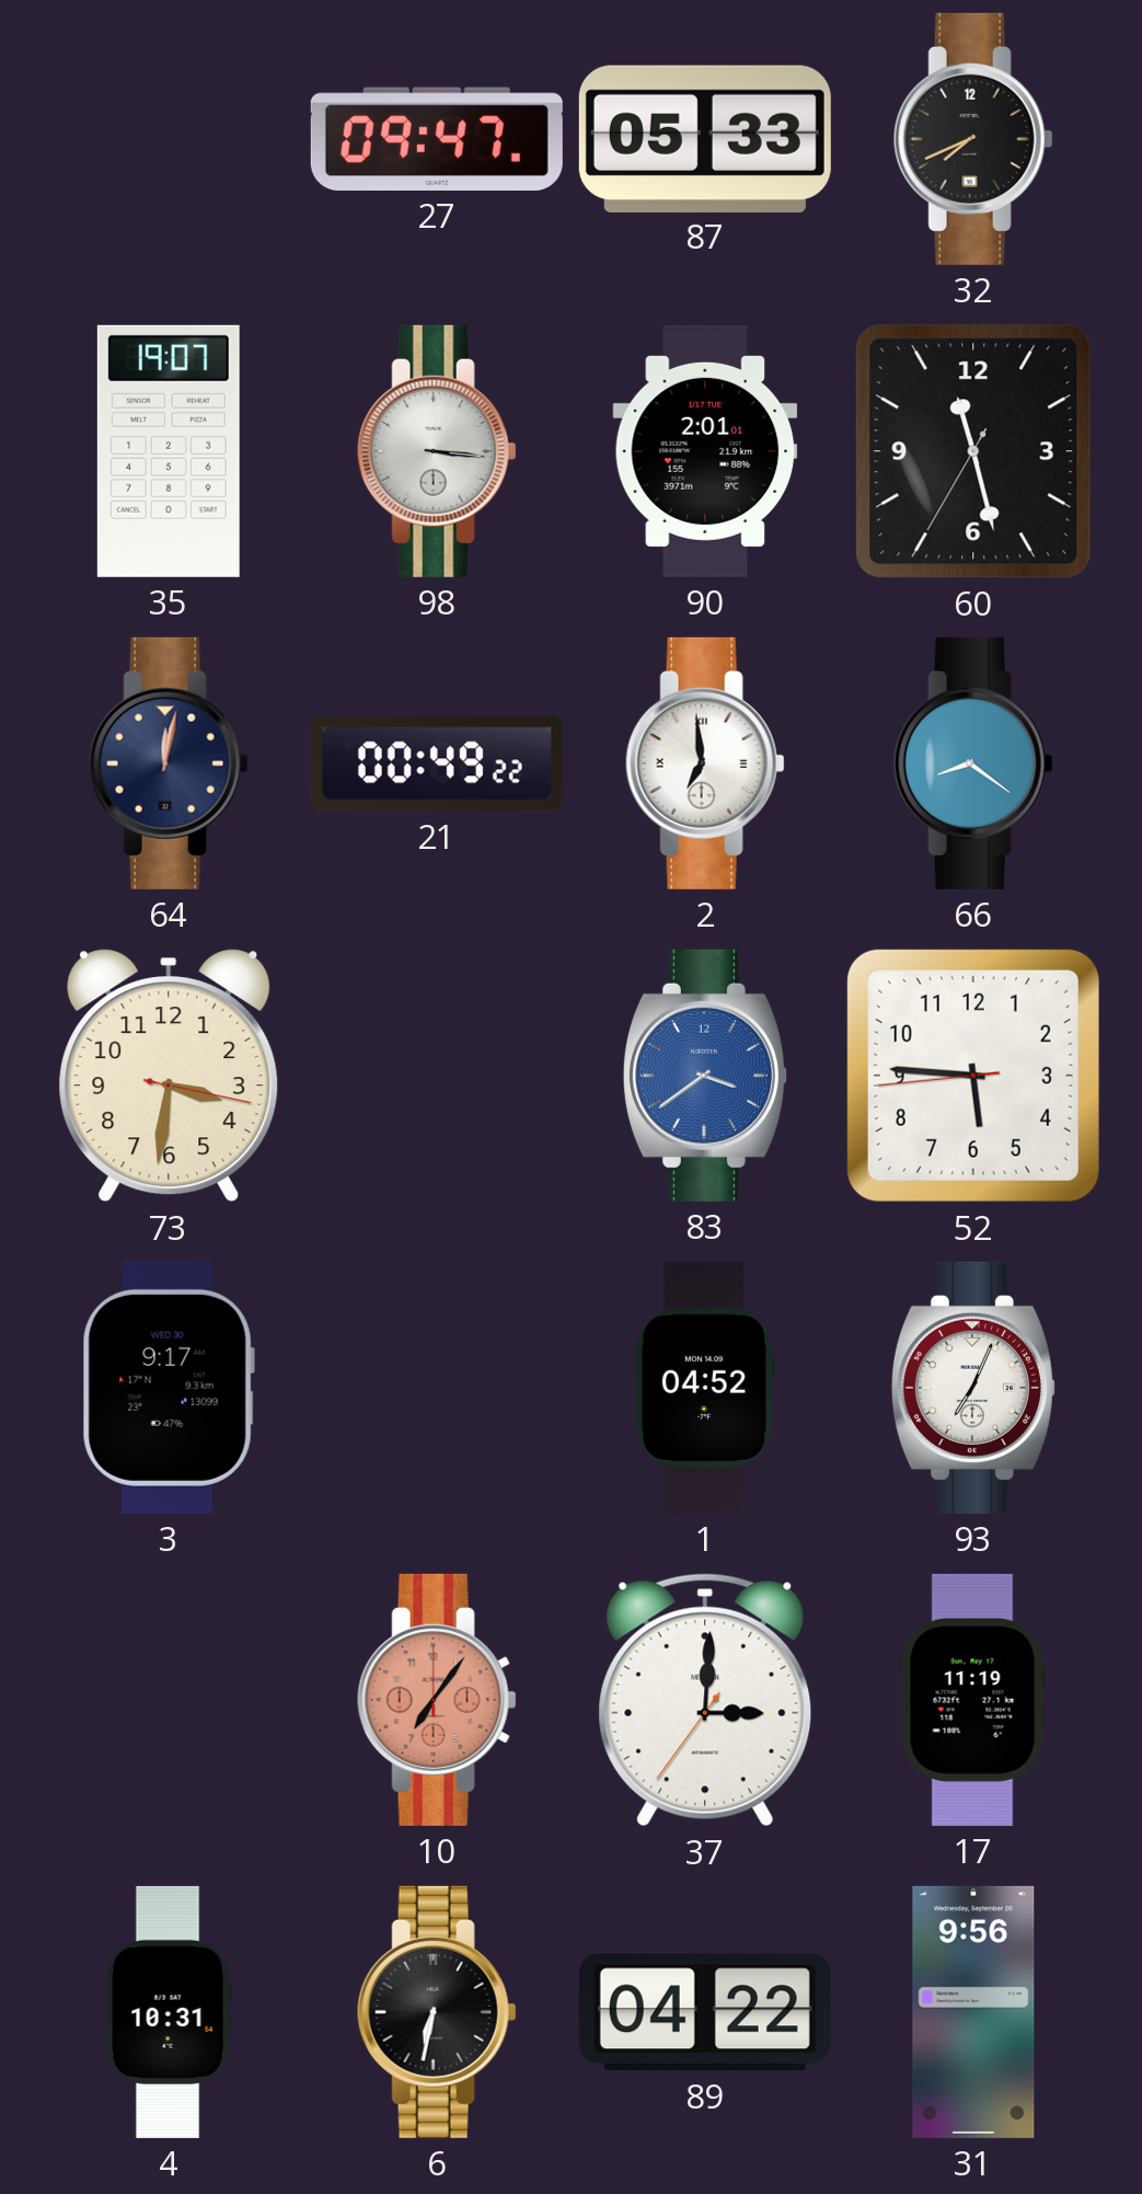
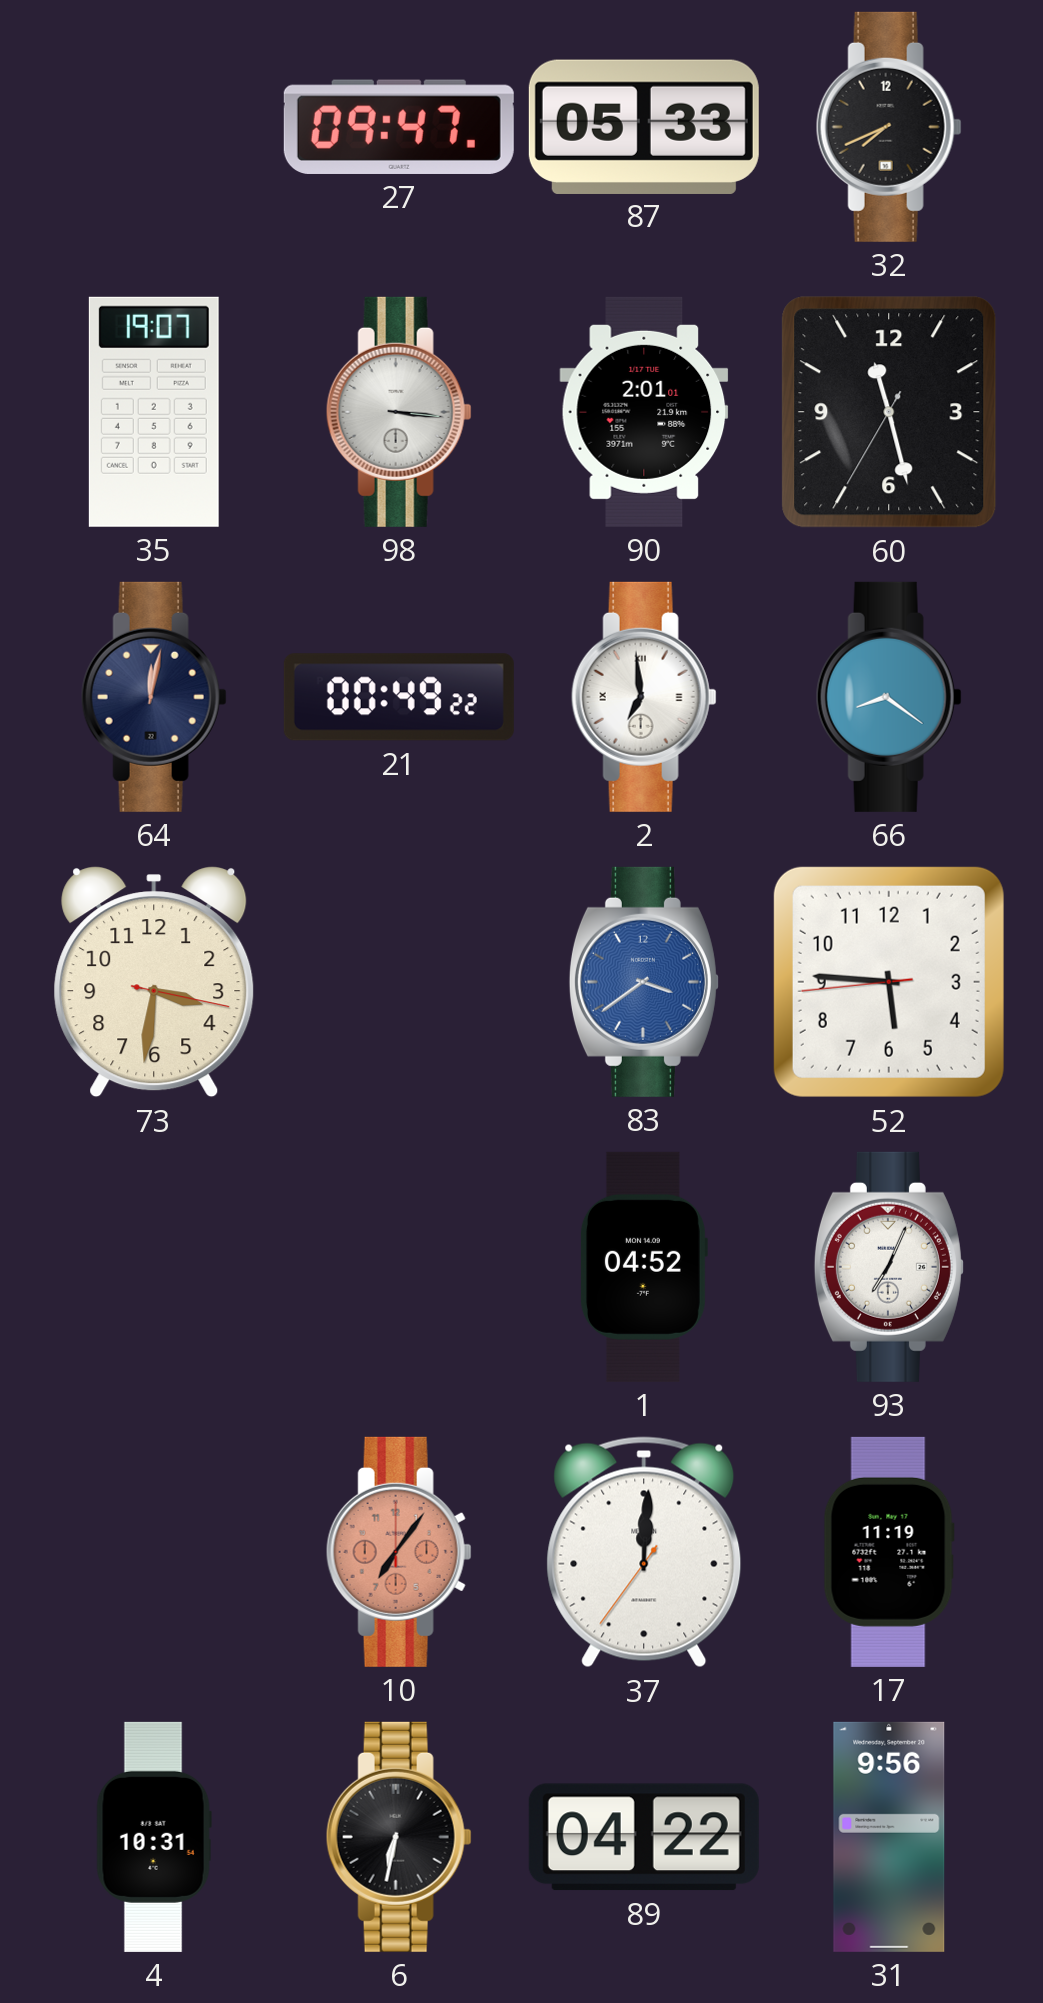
3: 9:17 -> none (169, 1388)
37: 3:00 -> 12:00 (644, 1552)
